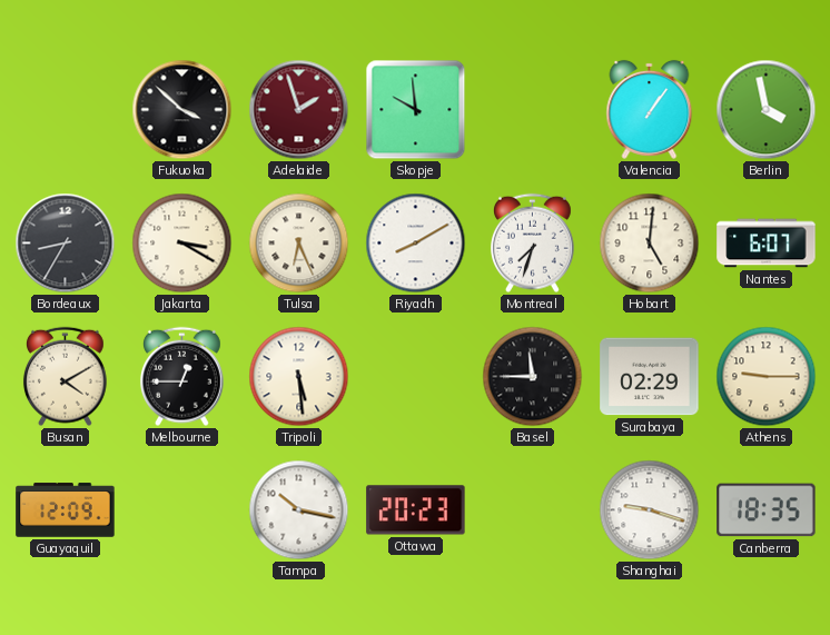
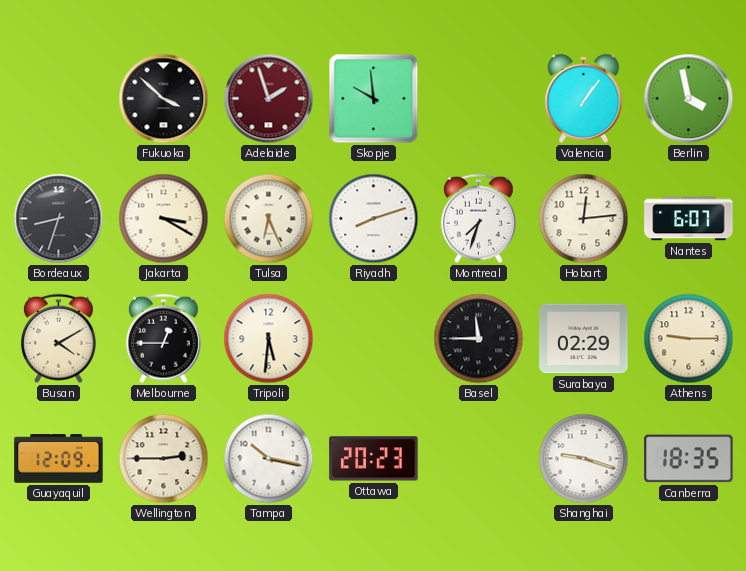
Bordeaux: 8:35 -> 8:33 (59, 219)
Riyadh: 8:10 -> 8:12 (374, 219)
Hobart: 5:01 -> 12:14 (584, 219)
Tripoli: 5:29 -> 5:31 (269, 339)
Wellington: none -> 2:45 (164, 459)
